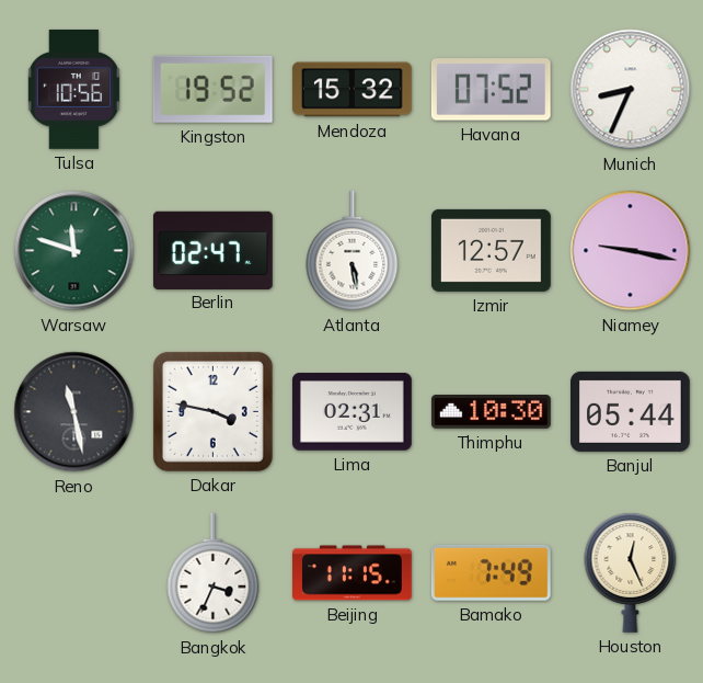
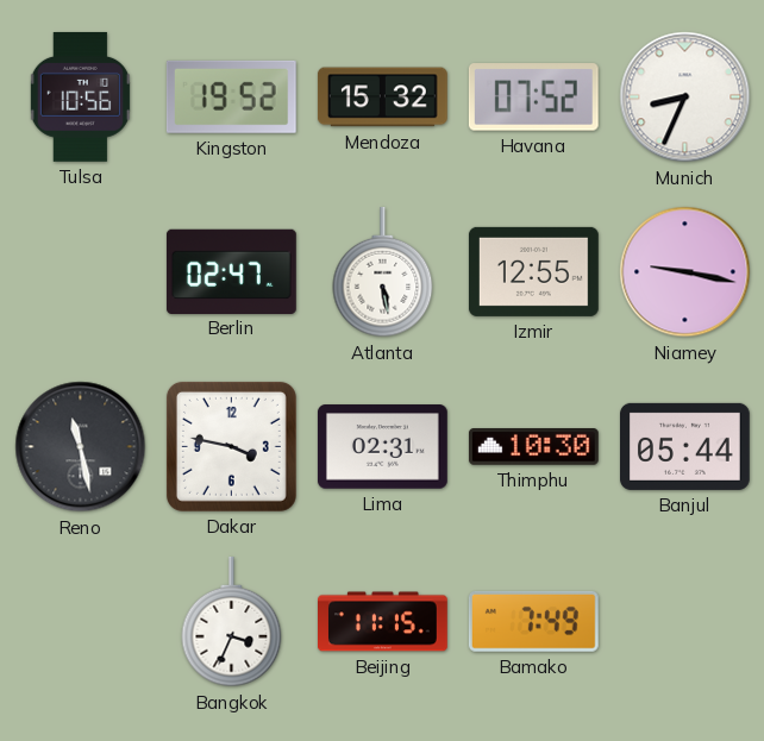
Warsaw: 11:48 -> none (74, 251)
Izmir: 12:57 -> 12:55 (533, 271)
Houston: 12:26 -> none (631, 572)
